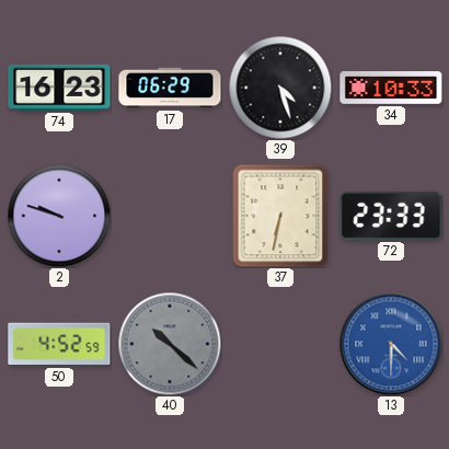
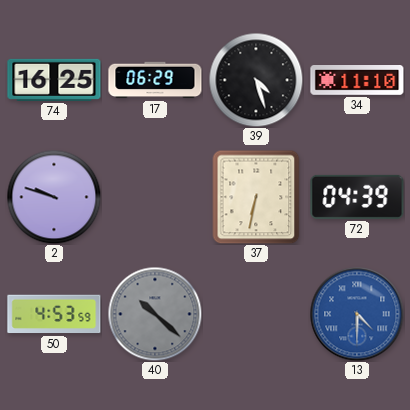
74: 16:23 -> 16:25 (54, 80)
34: 10:33 -> 11:10 (357, 81)
72: 23:33 -> 04:39 (357, 197)
50: 4:52 -> 4:53 (54, 314)
